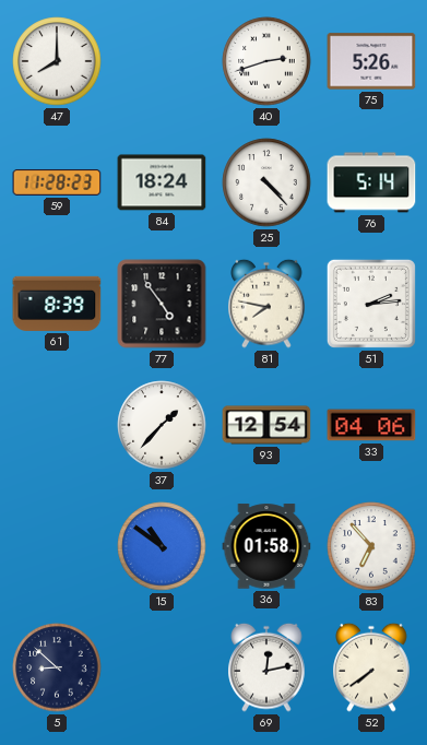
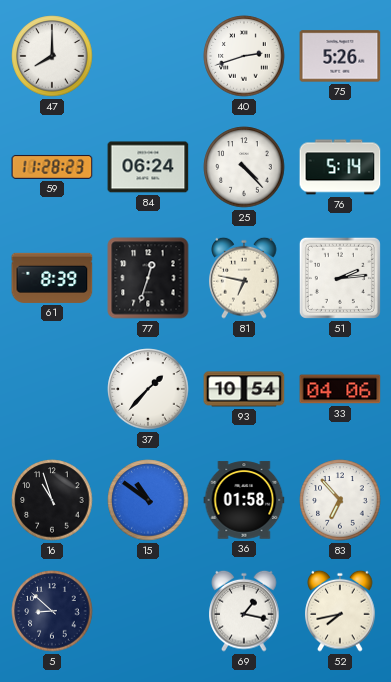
84: 18:24 -> 06:24 (148, 167)
77: 4:54 -> 12:33 (148, 278)
81: 7:47 -> 6:47 (244, 278)
93: 12:54 -> 10:54 (244, 389)
16: none -> 10:57 (52, 500)
69: 12:13 -> 1:17 (244, 611)
52: 7:39 -> 7:43 (340, 611)
